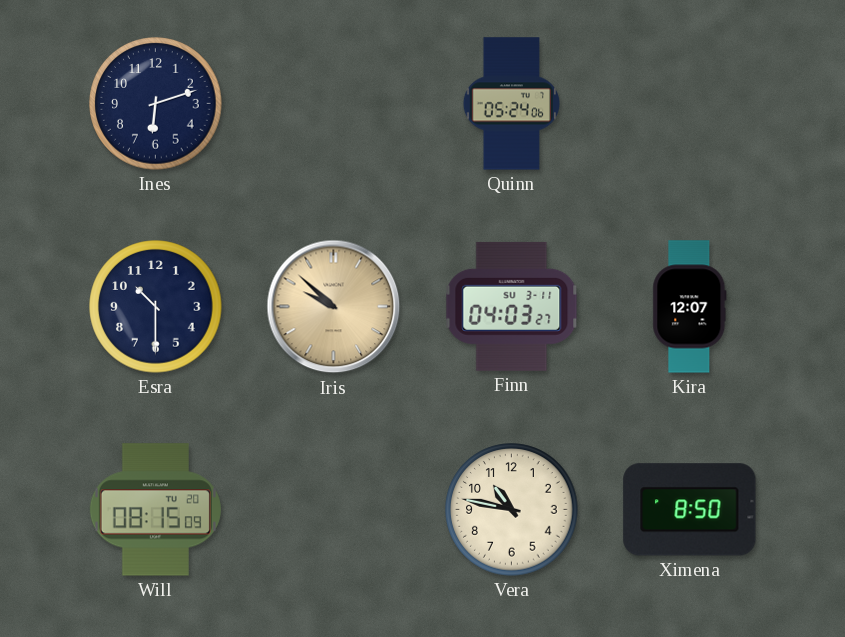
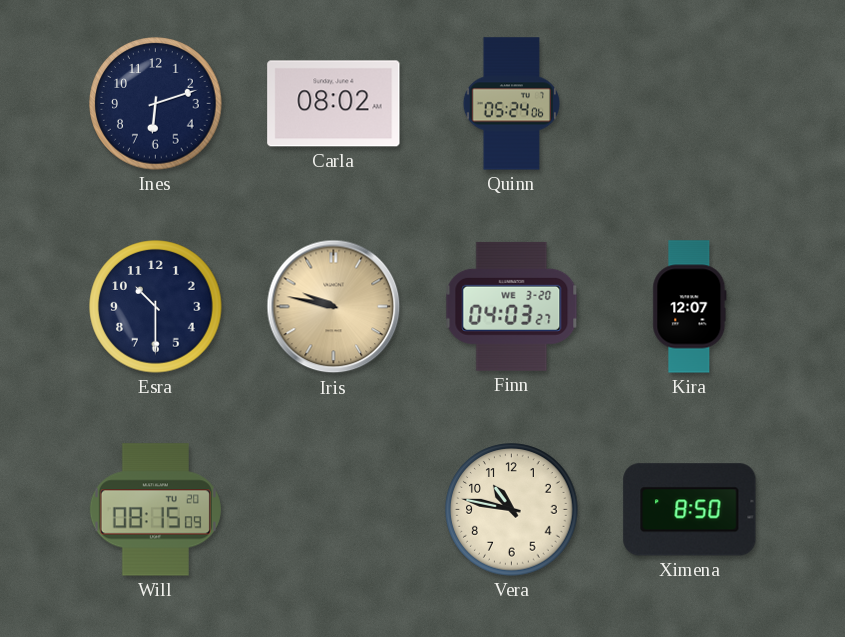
Carla: none -> 08:02 (334, 104)
Iris: 9:52 -> 9:47 (334, 307)
Finn date: SU 3-11 -> WE 3-20 (512, 306)
